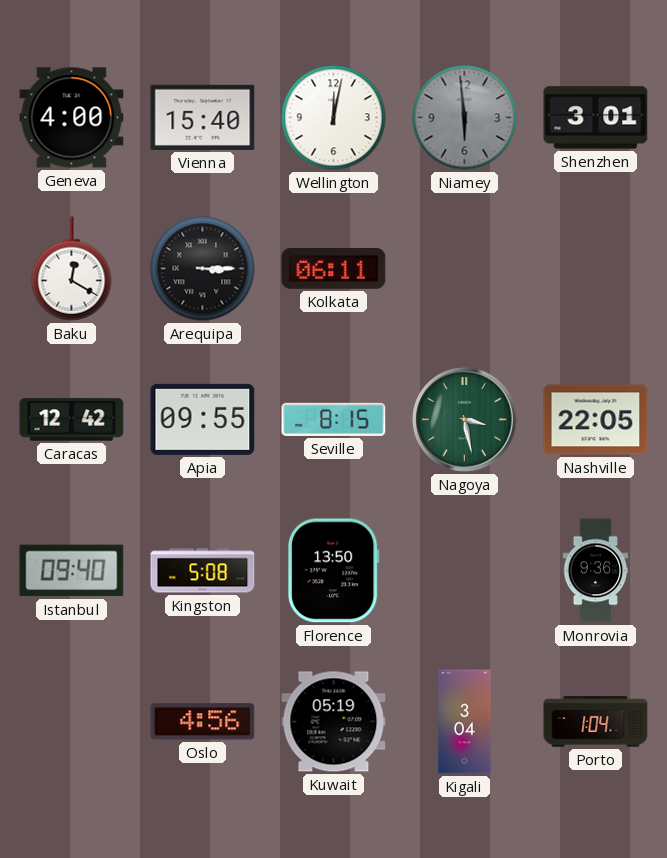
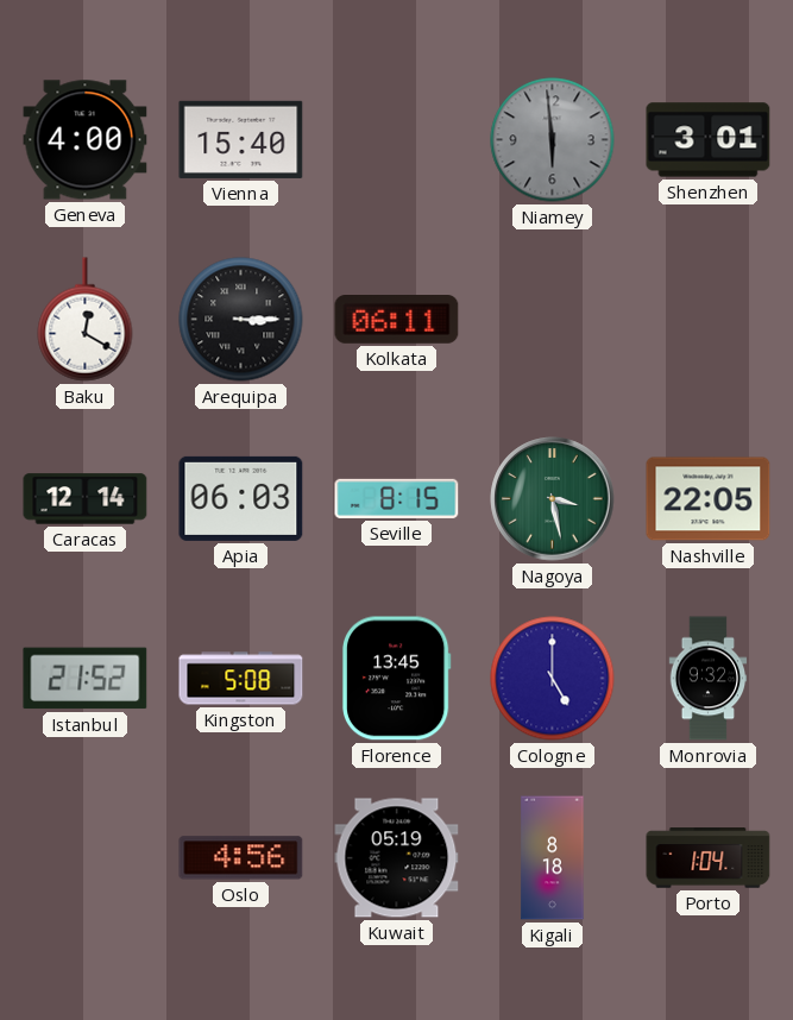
Wellington: 12:02 -> none (334, 118)
Caracas: 12:42 -> 12:14 (86, 499)
Apia: 09:55 -> 06:03 (241, 498)
Istanbul: 09:40 -> 21:52 (86, 679)
Florence: 13:50 -> 13:45 (396, 679)
Cologne: none -> 5:00 (553, 679)
Monrovia: 9:36 -> 9:32 (709, 679)
Kigali: 3:04 -> 8:18 (553, 858)
